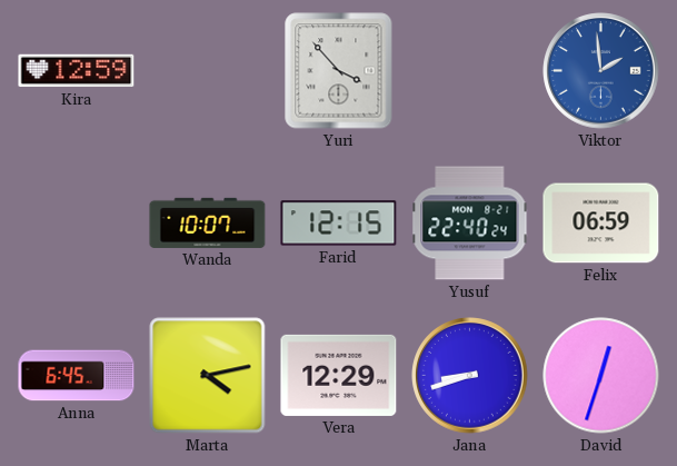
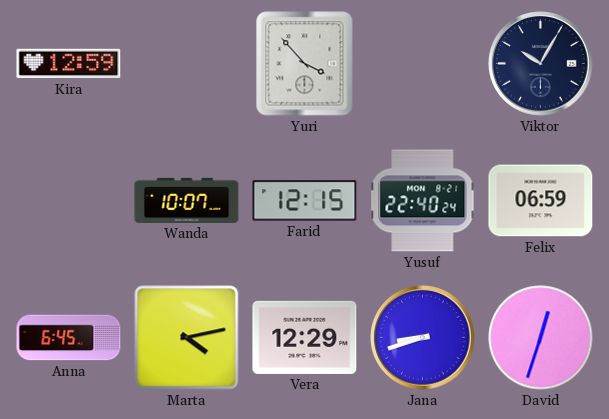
Viktor: 1:59 -> 10:05 (541, 64)
Viktor dial: blue -> navy (541, 64)
